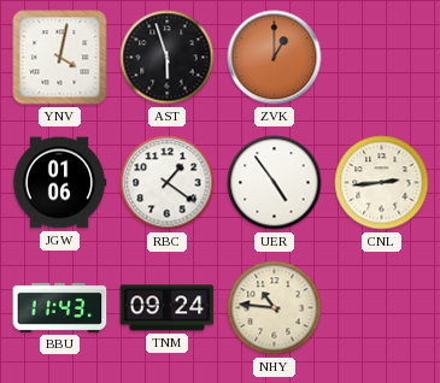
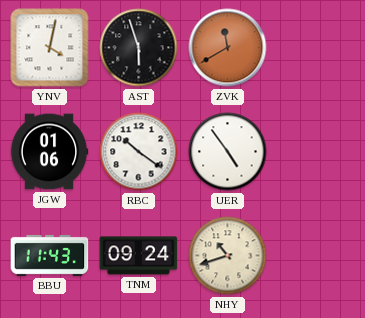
ZVK: 1:00 -> 11:40 (228, 48)
RBC: 1:21 -> 10:21 (139, 152)
CNL: 2:44 -> none (382, 183)
NHY: 10:46 -> 10:42 (228, 256)
